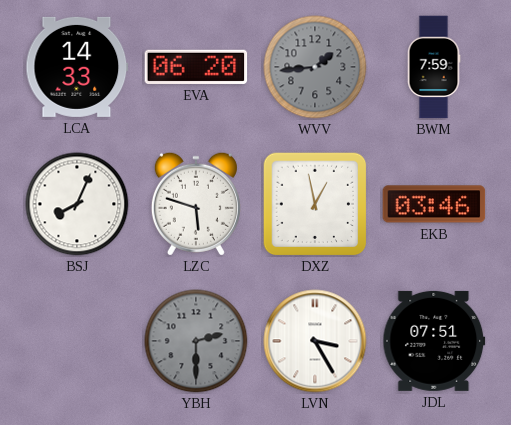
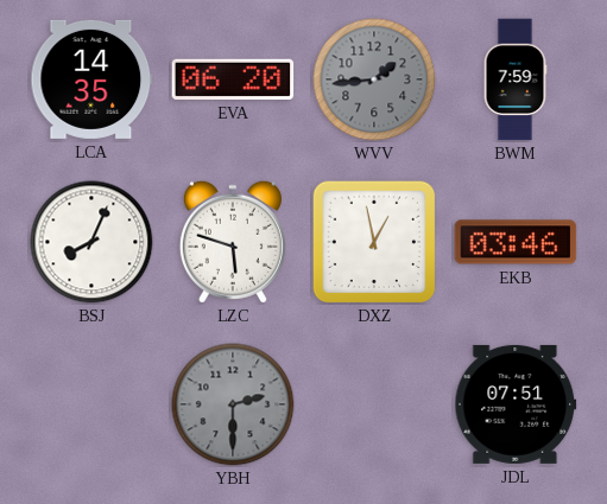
LCA: 14:33 -> 14:35 (91, 79)
LVN: 3:25 -> none (315, 341)
